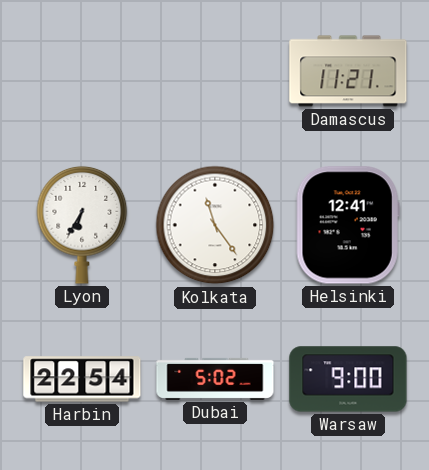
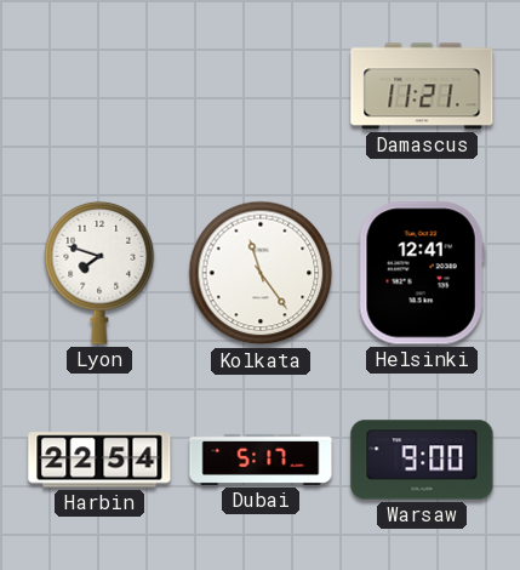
Lyon: 6:35 -> 7:48 (99, 273)
Dubai: 5:02 -> 5:17 (261, 460)
